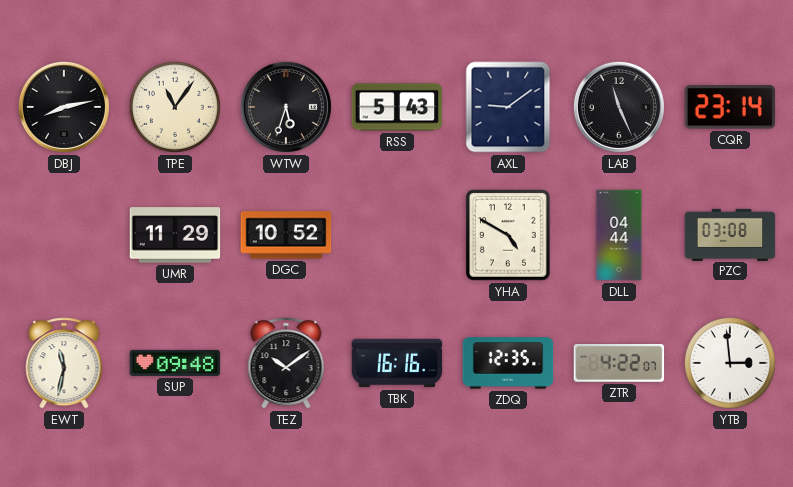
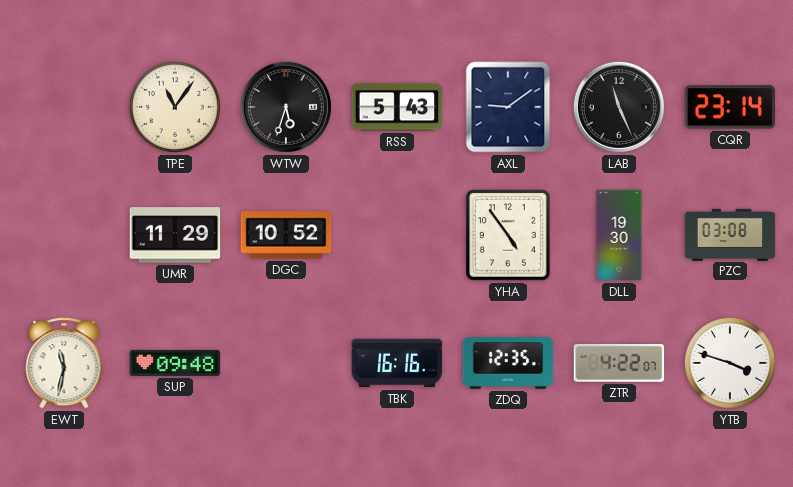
DBJ: 8:13 -> none (64, 107)
YHA: 4:50 -> 4:54 (508, 236)
DLL: 04:44 -> 19:30 (619, 235)
TEZ: 10:09 -> none (286, 363)
YTB: 2:59 -> 3:48 (730, 363)
